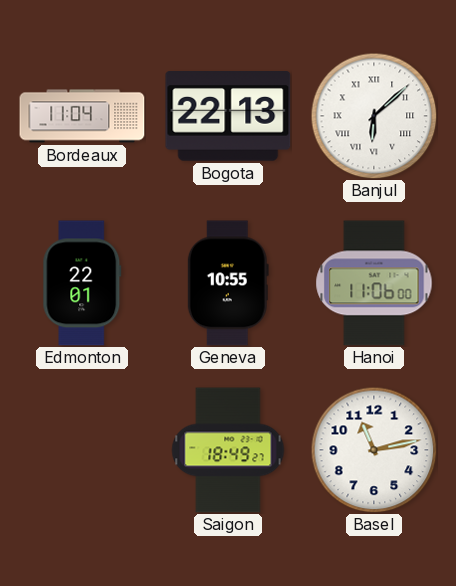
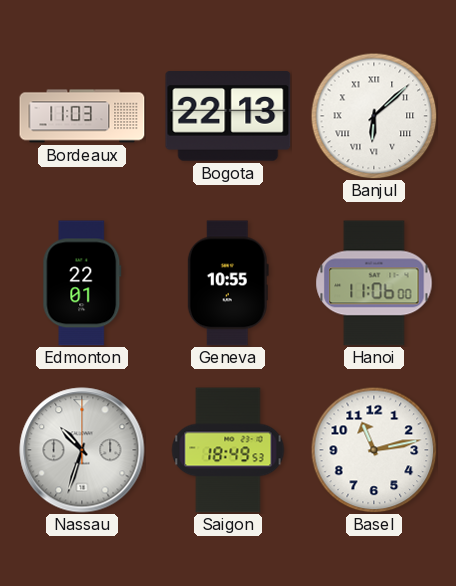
Bordeaux: 11:04 -> 11:03 (82, 116)
Nassau: none -> 10:33 (82, 450)
Saigon: 18:49:27 -> 18:49:53 (228, 450)
